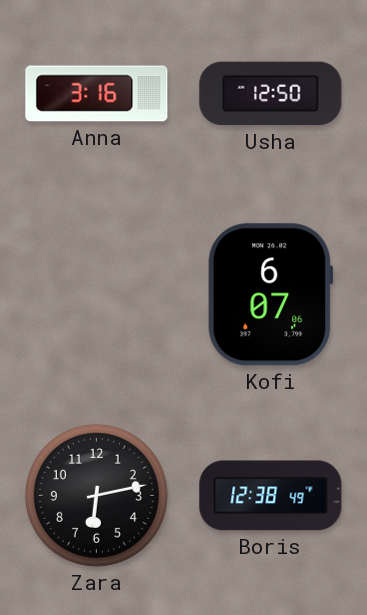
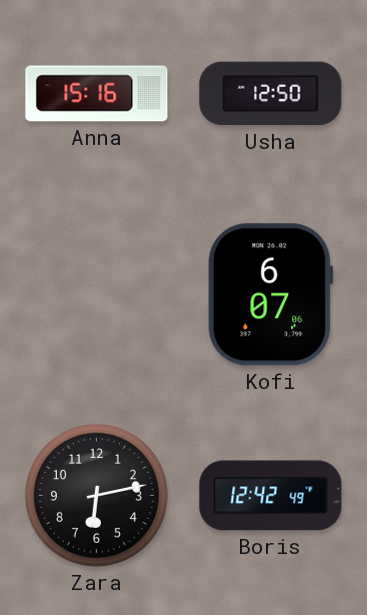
Anna: 3:16 -> 15:16 (97, 94)
Boris: 12:38 -> 12:42 (271, 496)
